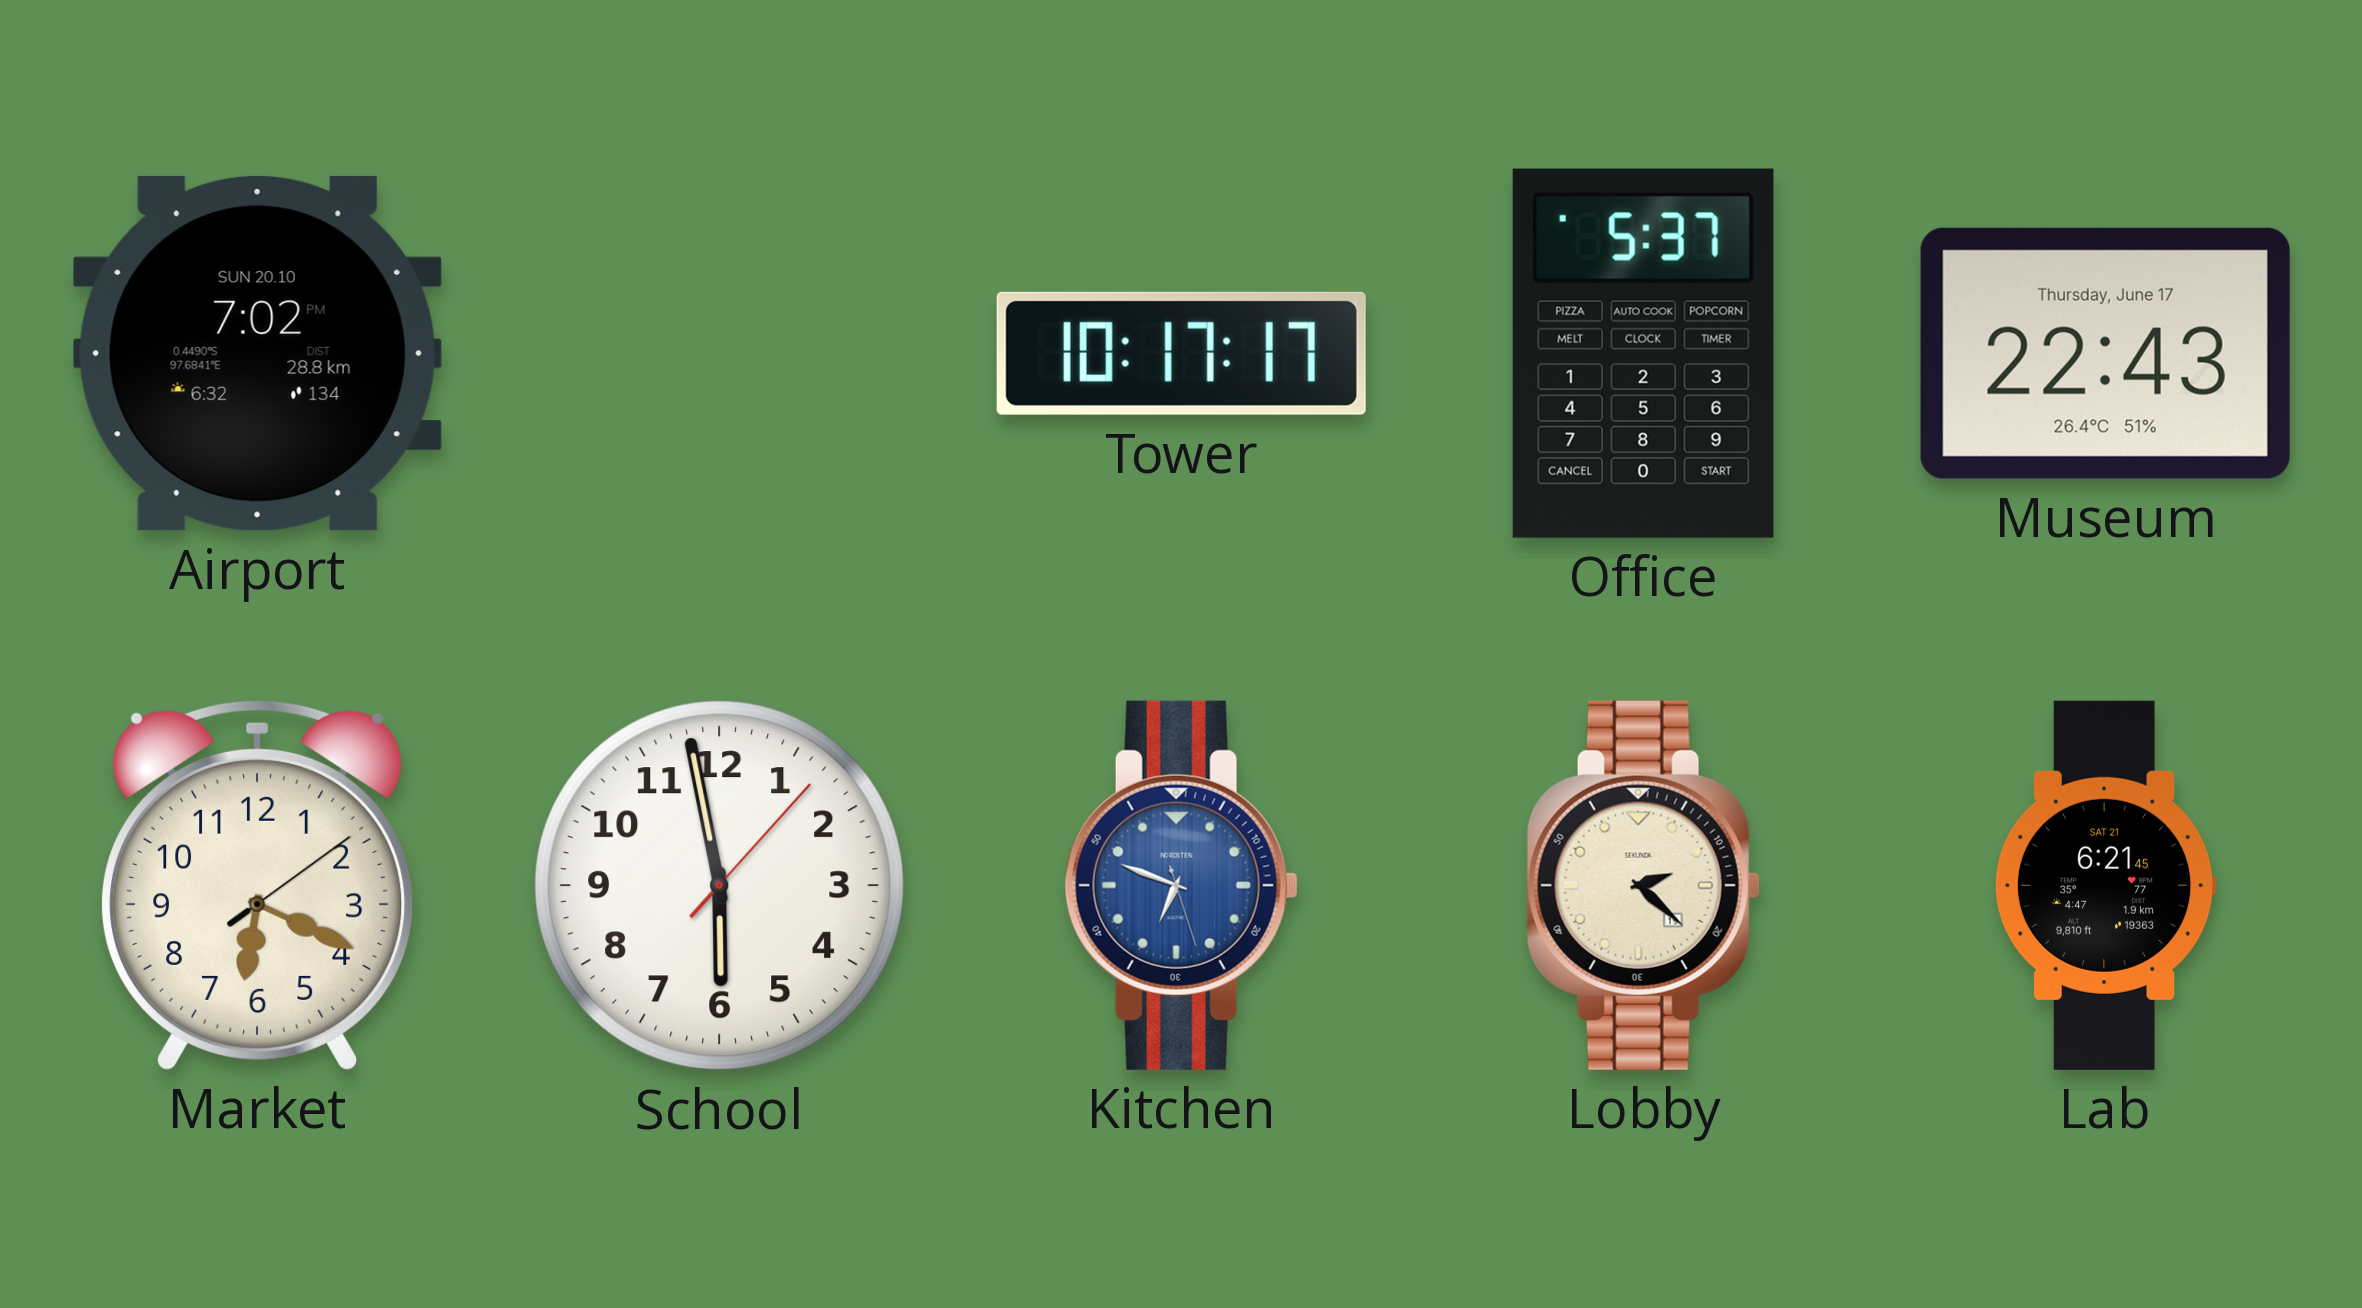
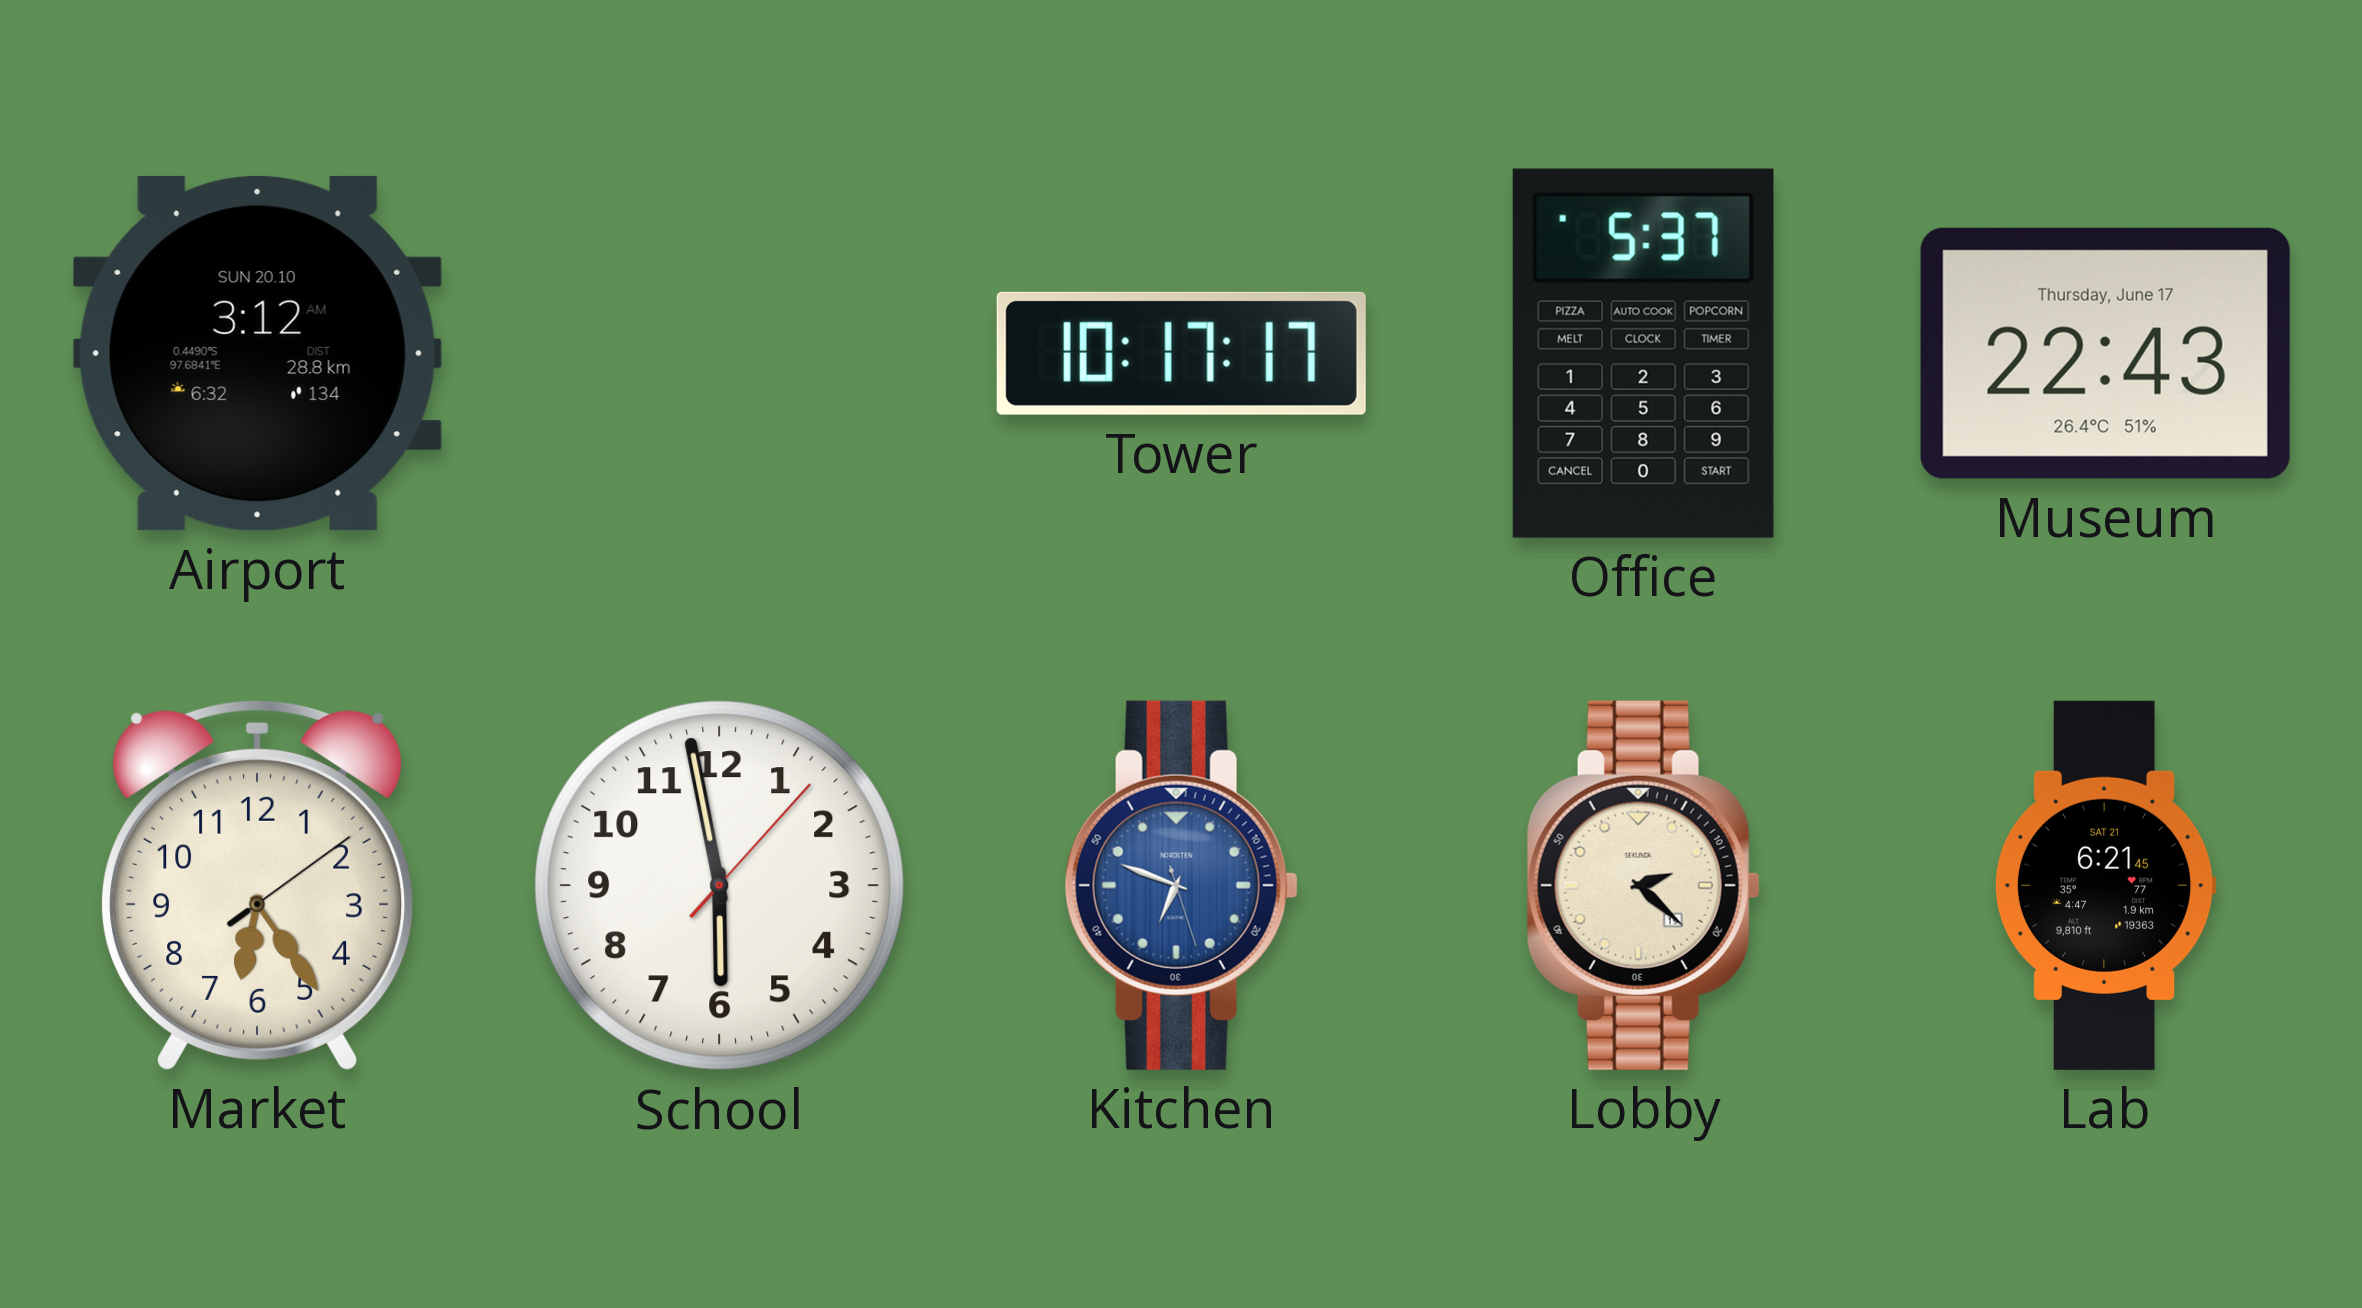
Airport: 7:02 -> 3:12 (257, 353)
Market: 6:19 -> 6:24 (258, 885)
